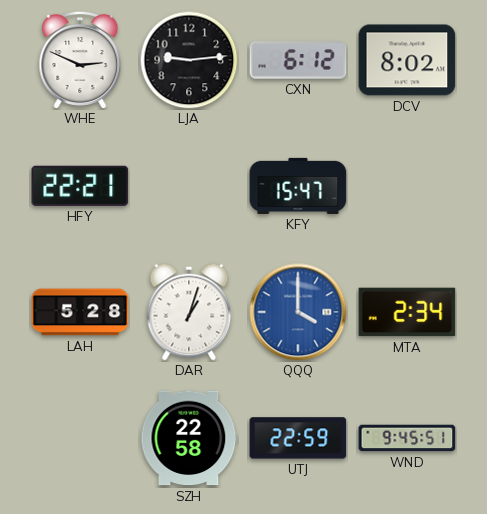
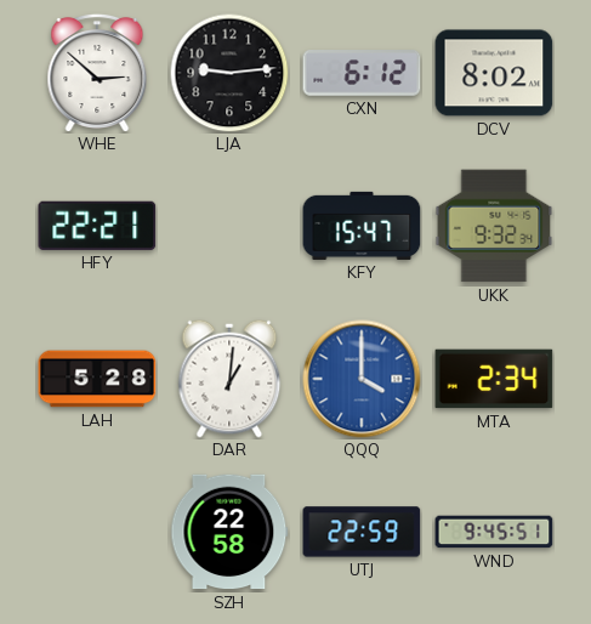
WHE: 2:49 -> 2:52 (97, 72)
UKK: none -> 9:32 (494, 226)
DAR: 1:03 -> 1:01 (229, 379)
